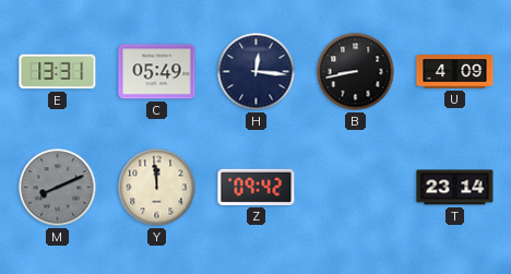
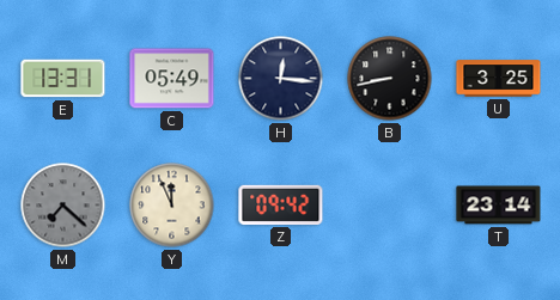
U: 4:09 -> 3:25 (499, 79)
M: 8:11 -> 7:22 (63, 206)
Y: 11:59 -> 11:56 (172, 206)
